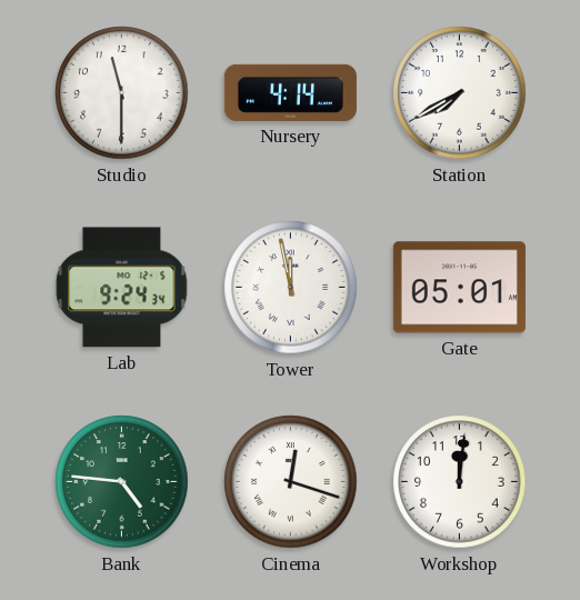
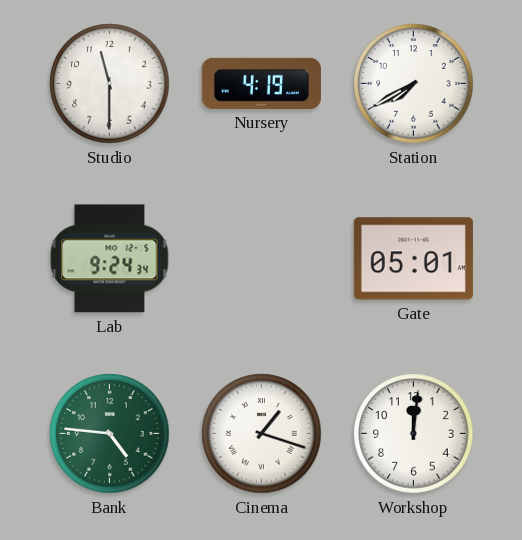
Nursery: 4:14 -> 4:19 (261, 83)
Tower: 11:58 -> none (291, 288)
Cinema: 12:18 -> 1:18 (262, 434)
